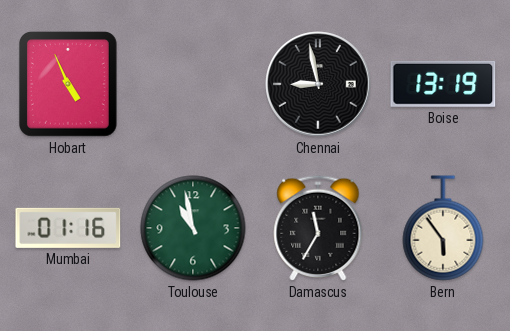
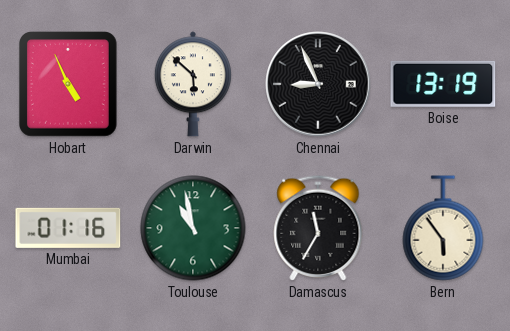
Darwin: none -> 5:52 (193, 84)
Chennai: 8:58 -> 8:56 (318, 84)
